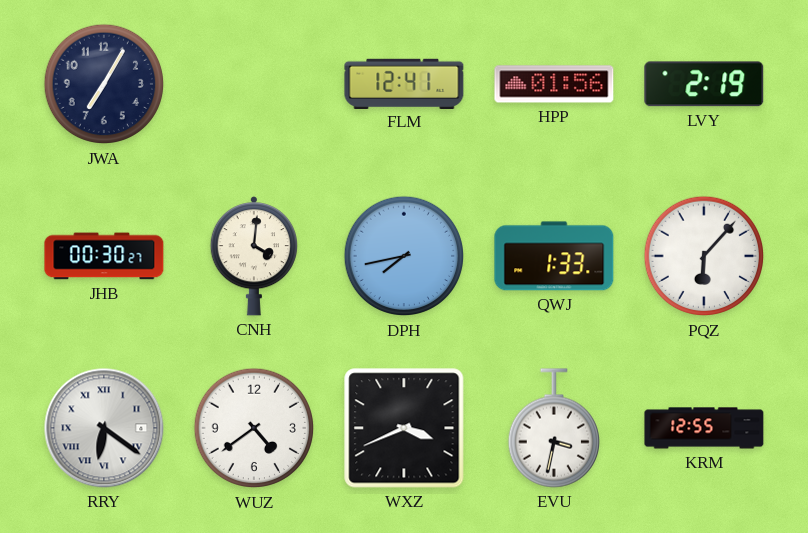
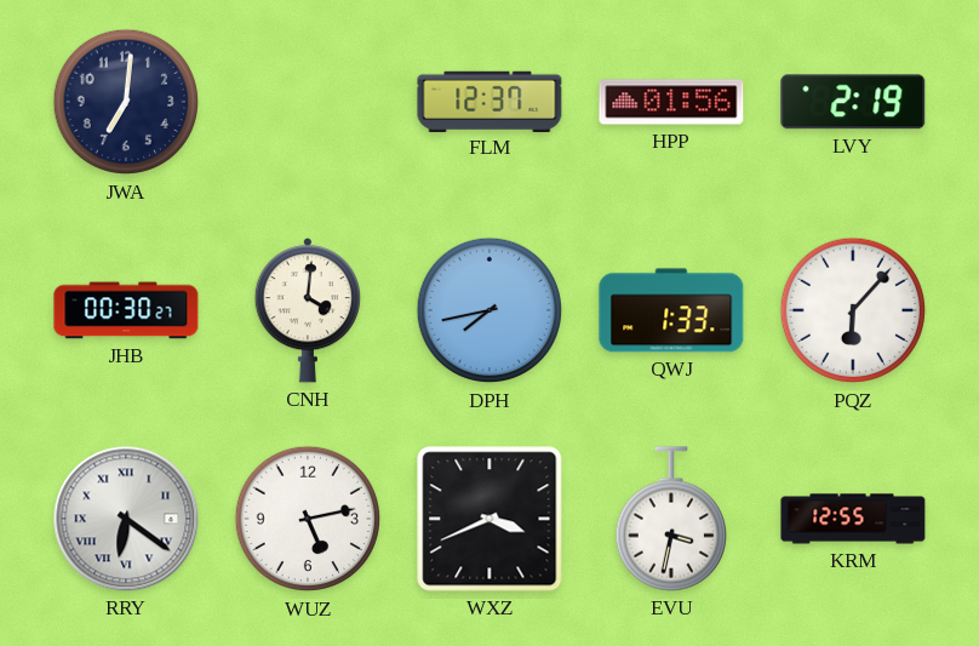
JWA: 7:05 -> 7:01 (126, 102)
FLM: 12:41 -> 12:37 (490, 101)
WUZ: 4:39 -> 5:13 (308, 519)
